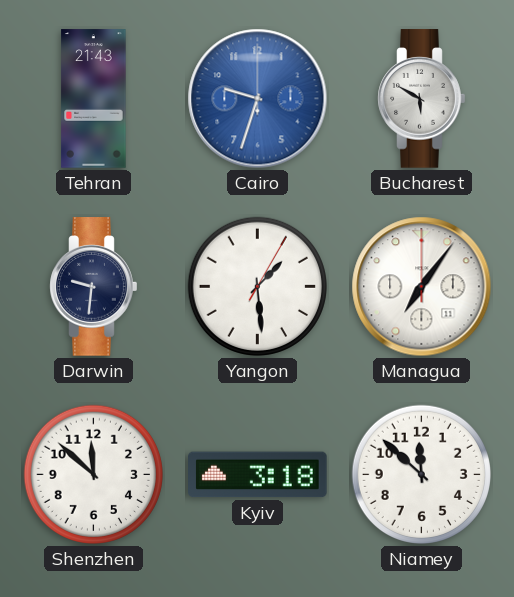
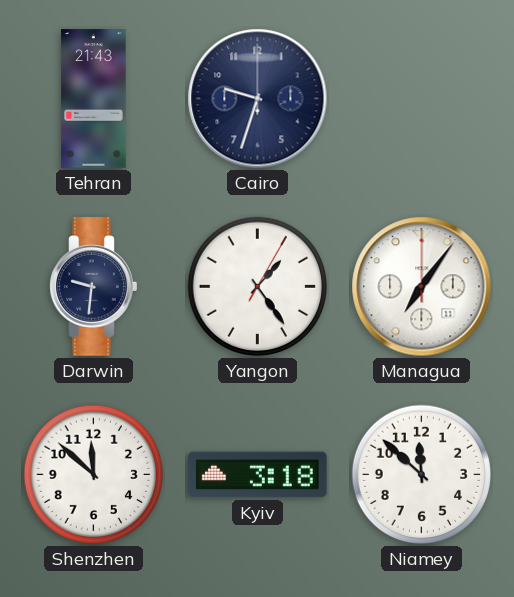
Cairo dial: blue -> navy (258, 99)
Bucharest: 5:50 -> none (422, 99)
Yangon: 1:29 -> 1:24 (257, 286)
